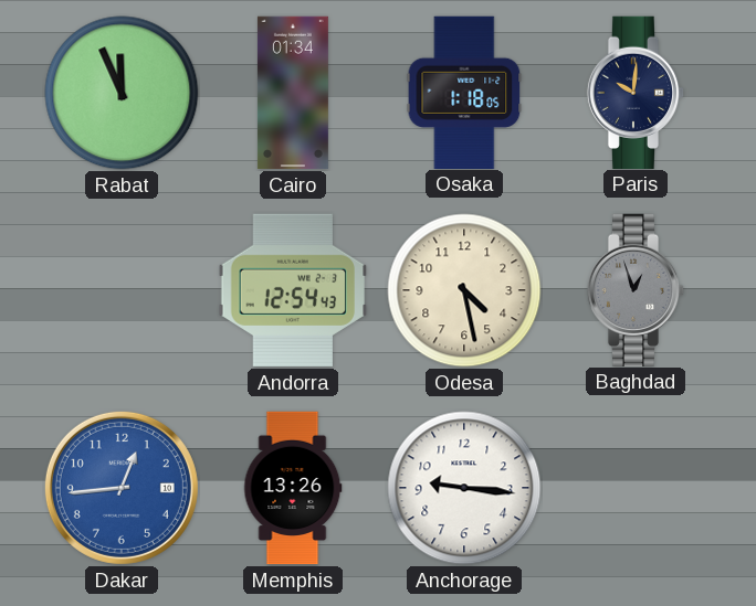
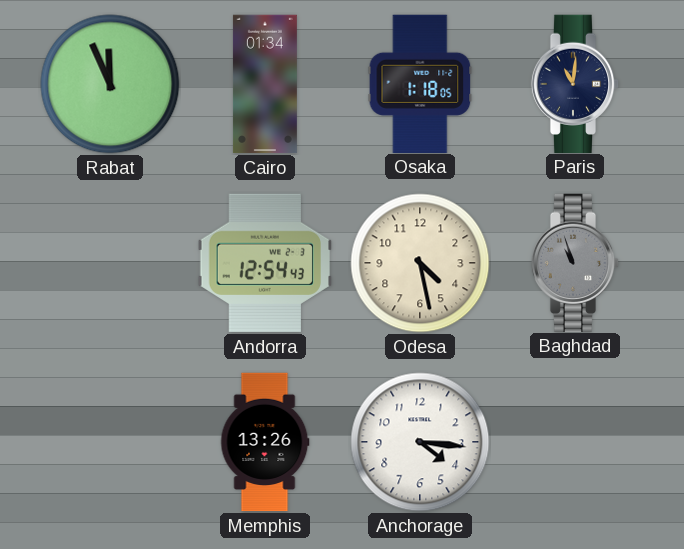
Paris: 10:01 -> 11:01 (575, 83)
Baghdad: 12:57 -> 10:57 (575, 262)
Dakar: 12:44 -> none (122, 488)
Anchorage: 9:16 -> 4:16 (420, 442)
